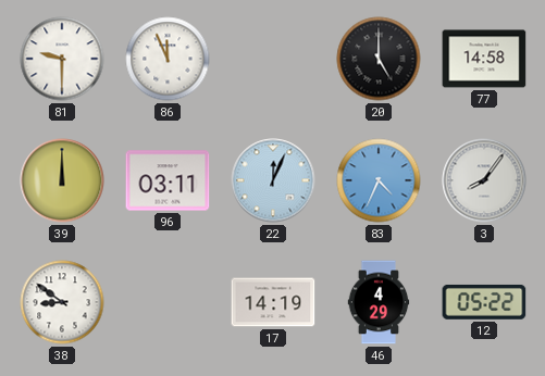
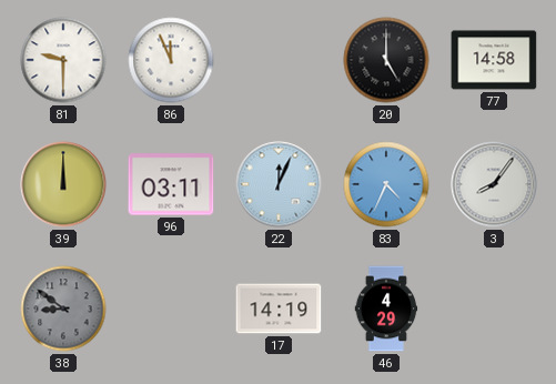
38 dial: white -> grey (63, 309)
12: 05:22 -> none (484, 302)
